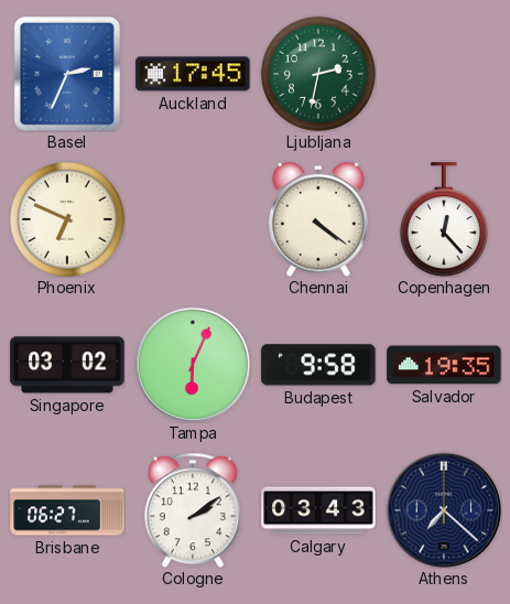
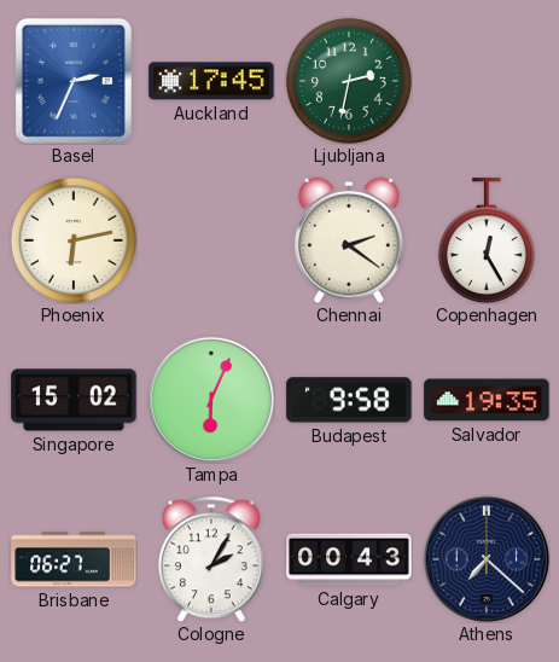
Phoenix: 6:49 -> 6:13 (74, 240)
Chennai: 4:21 -> 2:21 (350, 240)
Copenhagen: 12:23 -> 12:25 (487, 240)
Singapore: 03:02 -> 15:02 (74, 400)
Cologne: 2:09 -> 2:05 (211, 559)
Calgary: 03:43 -> 00:43 (349, 559)
